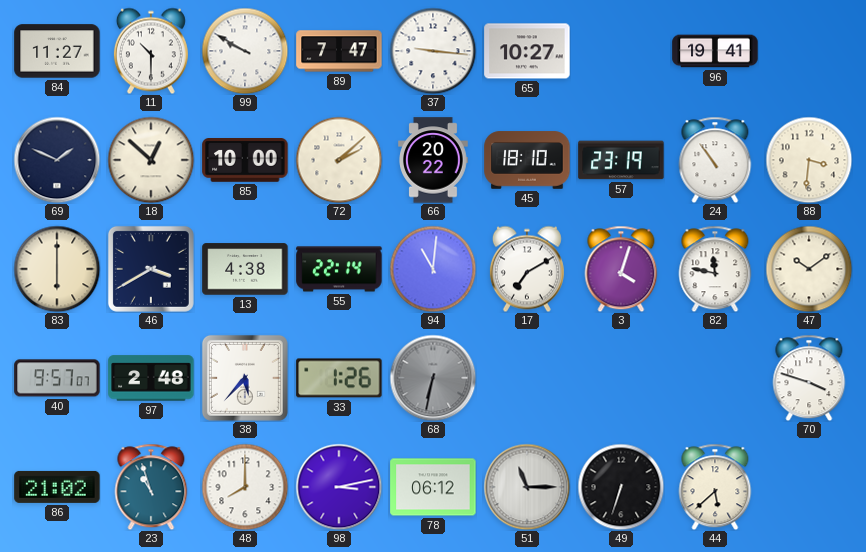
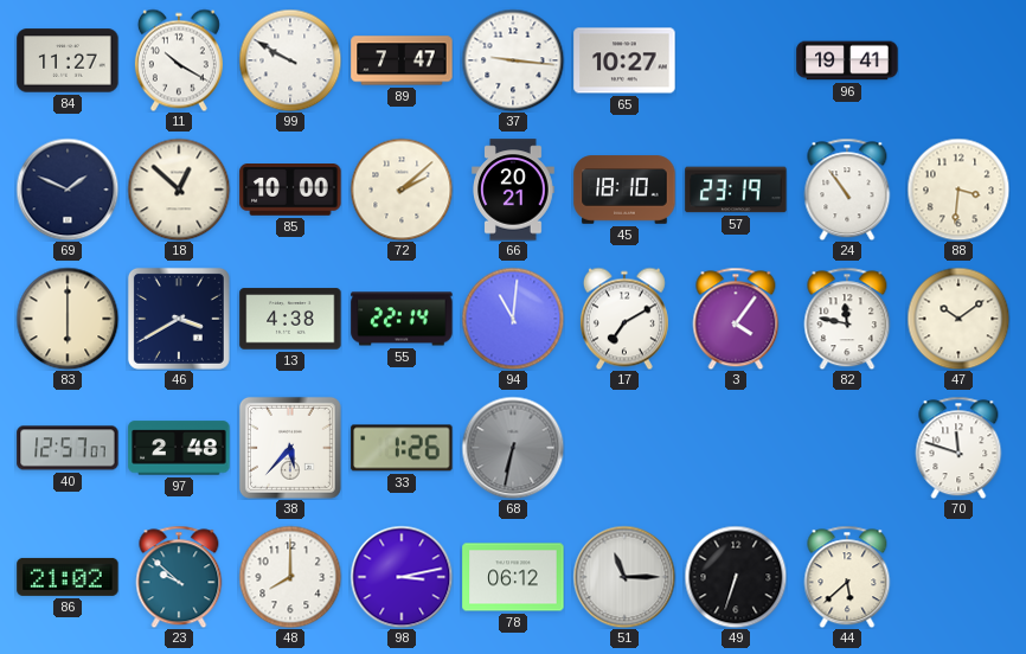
11: 10:30 -> 10:20 (179, 60)
66: 20:22 -> 20:21 (513, 190)
3: 4:03 -> 4:06 (736, 319)
40: 9:57 -> 12:57 (68, 448)
70: 3:48 -> 11:48 (958, 448)
23: 10:57 -> 9:52 (179, 577)
